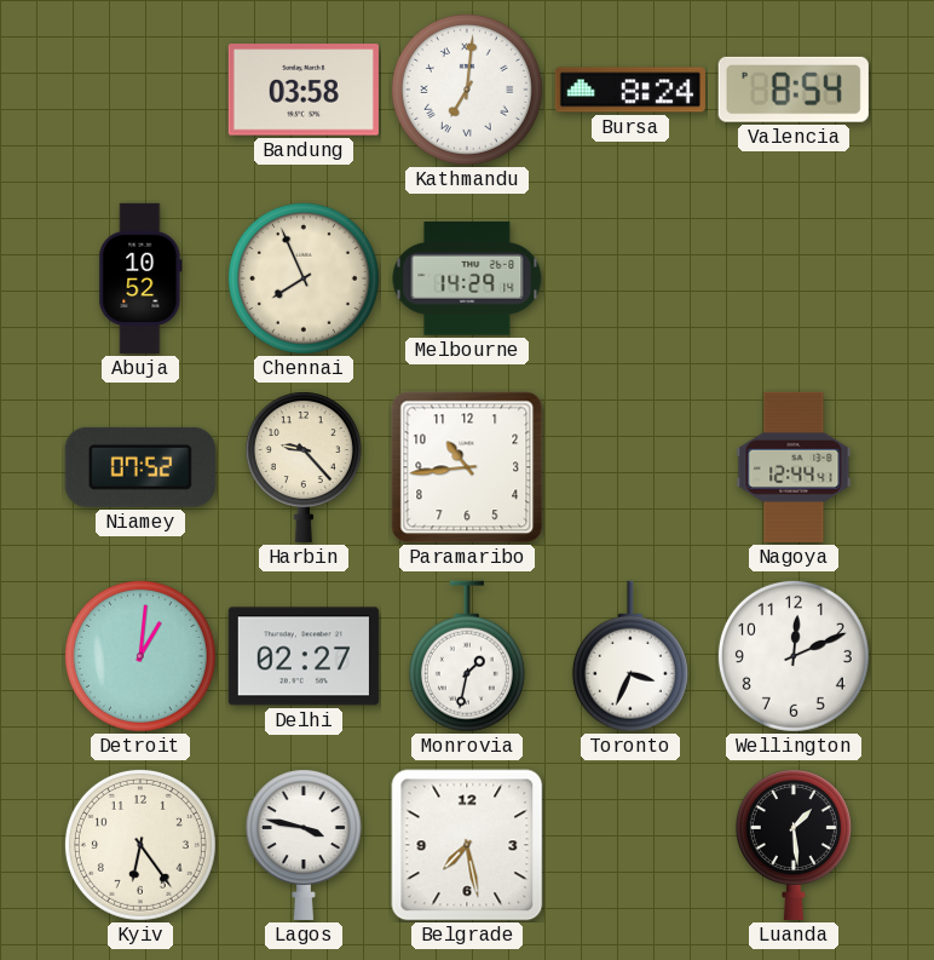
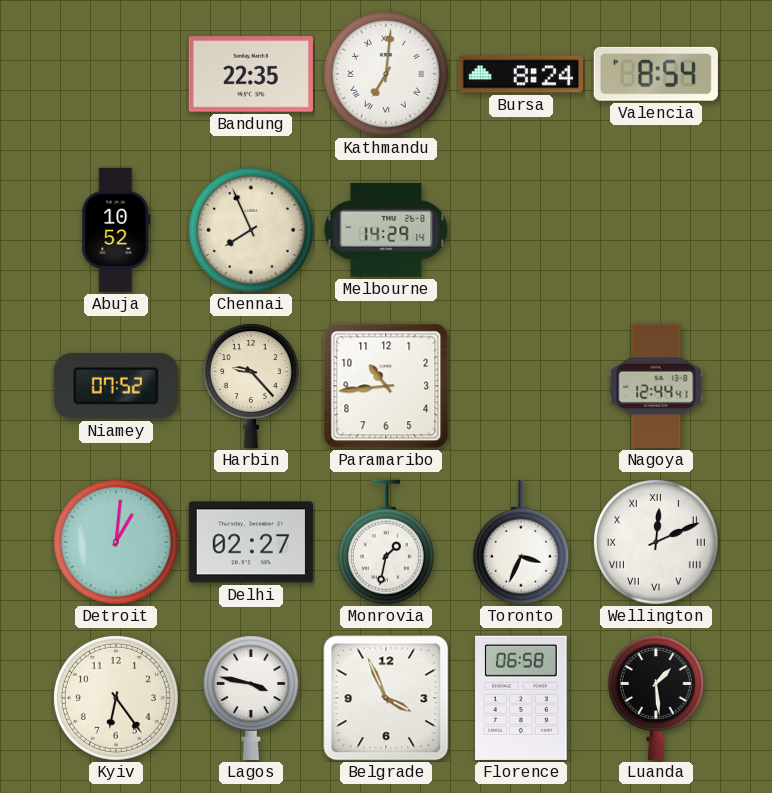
Bandung: 03:58 -> 22:35 (251, 74)
Wellington numerals: Arabic -> Roman (656, 542)
Belgrade: 7:28 -> 3:56 (386, 698)
Florence: none -> 06:58 (521, 698)
